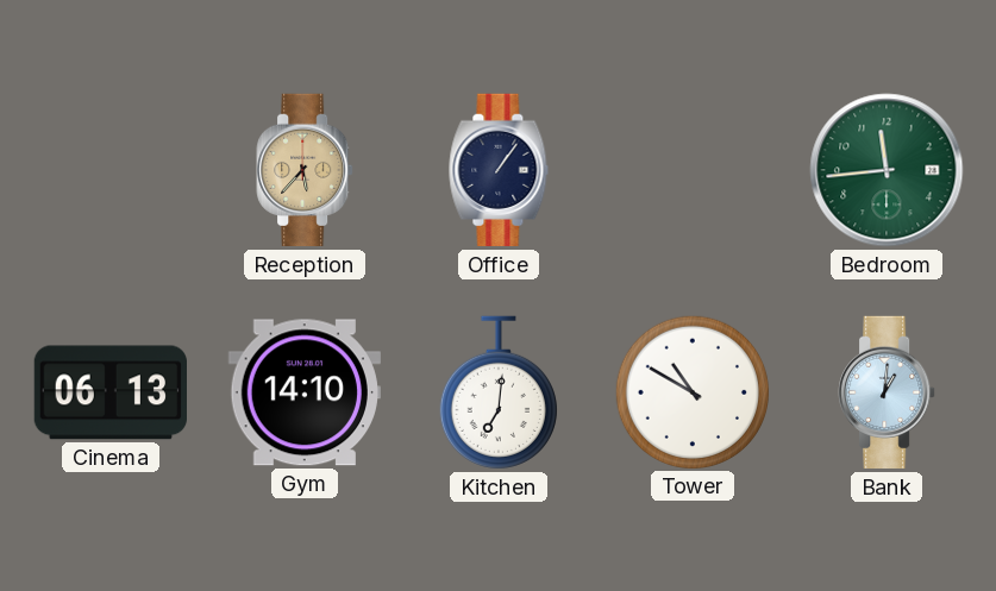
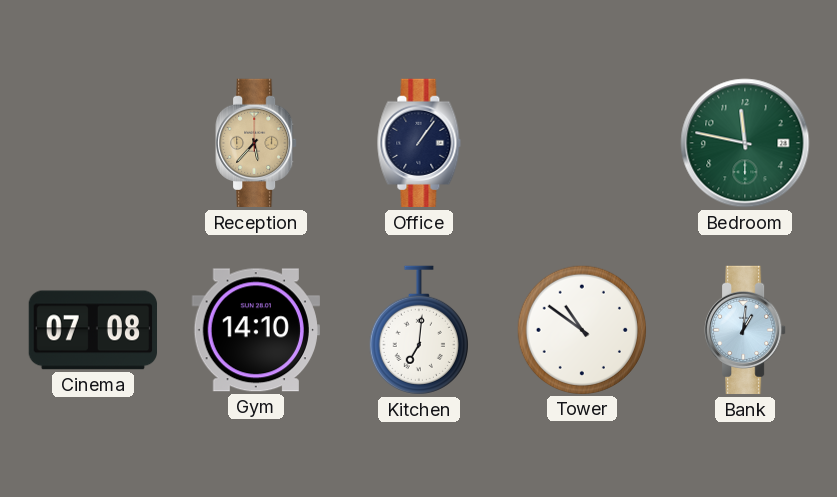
Bedroom: 11:44 -> 11:47 (745, 143)
Cinema: 06:13 -> 07:08 (92, 330)
Tower: 10:50 -> 10:51 (581, 329)
